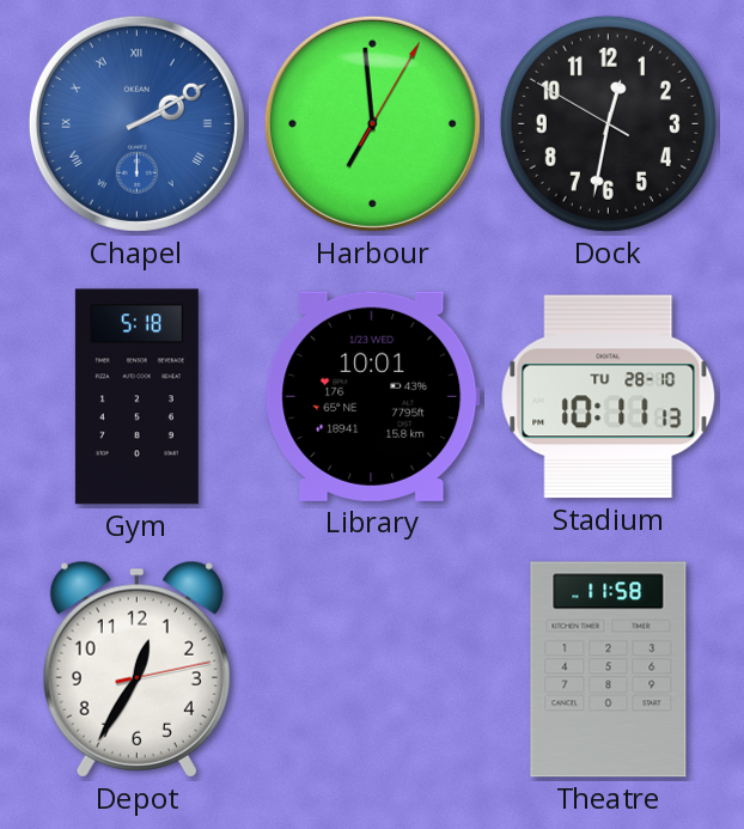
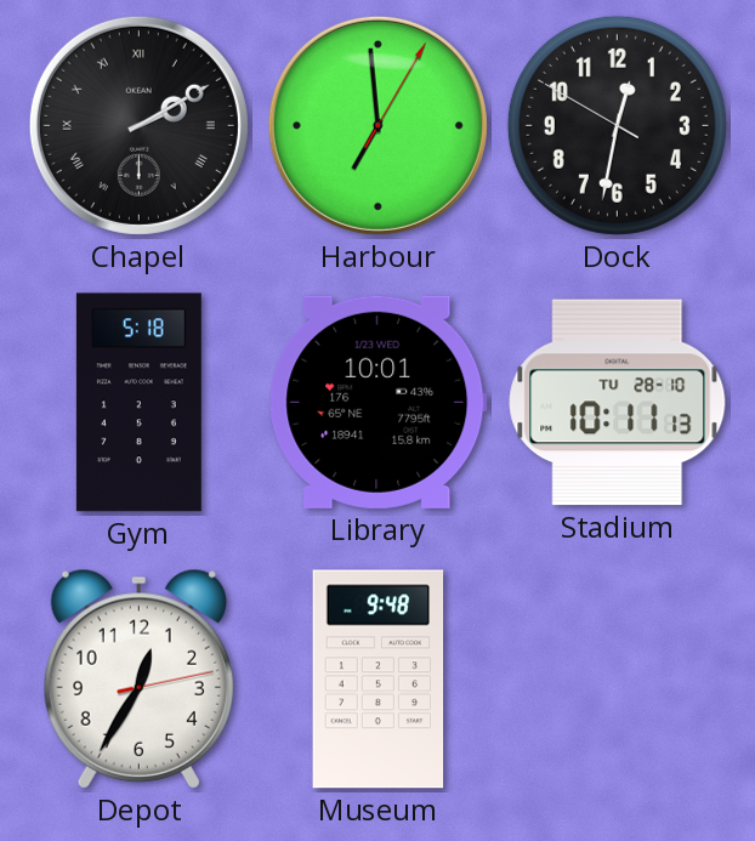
Chapel dial: blue -> black (138, 125)
Museum: none -> 9:48 (379, 680)
Theatre: 11:58 -> none (609, 670)
